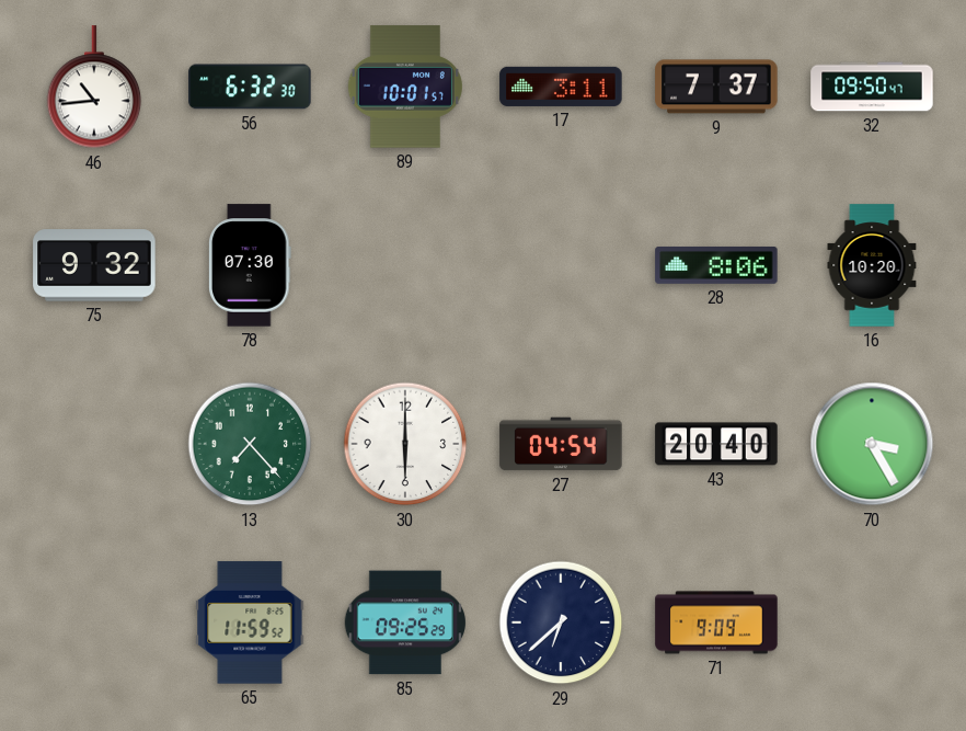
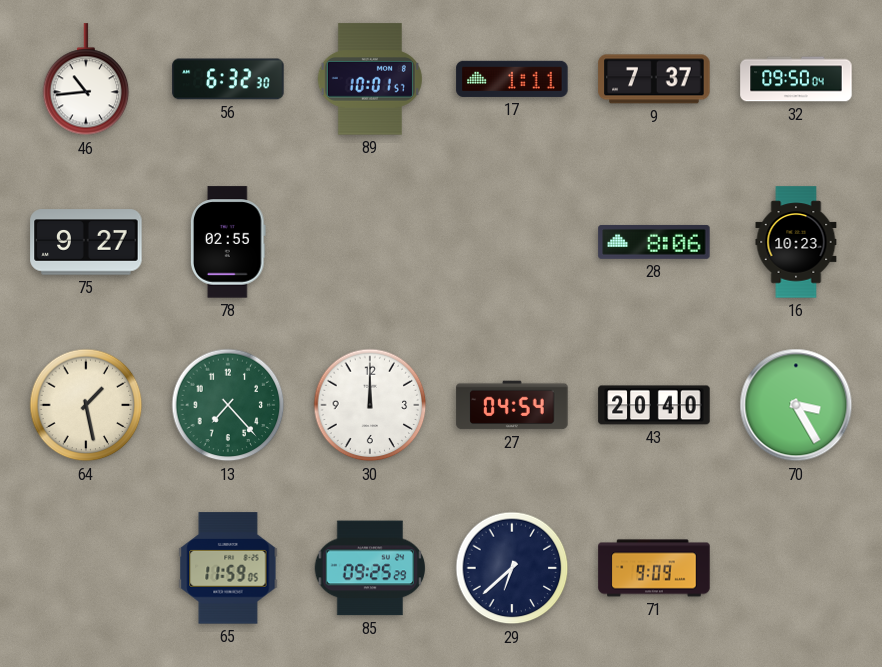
17: 3:11 -> 1:11 (512, 79)
32: 09:50:47 -> 09:50:04 (796, 79)
75: 9:32 -> 9:27 (86, 242)
78: 07:30 -> 02:55 (229, 242)
16: 10:20 -> 10:23 (796, 242)
64: none -> 1:28 (86, 405)
30: 6:00 -> 12:00 (370, 405)
65: 11:59:52 -> 11:59:05 (228, 568)
